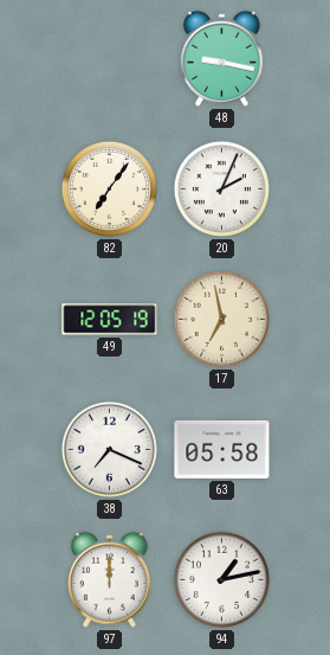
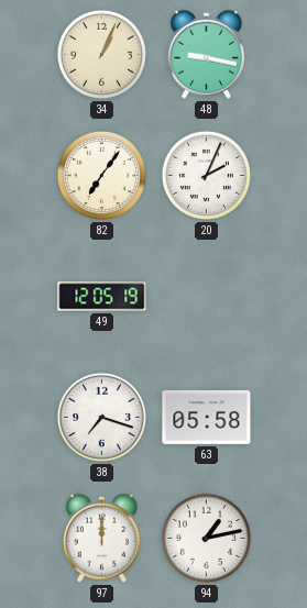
34: none -> 1:04 (101, 54)
17: 6:58 -> none (221, 319)
38: 7:19 -> 7:18 (101, 417)
